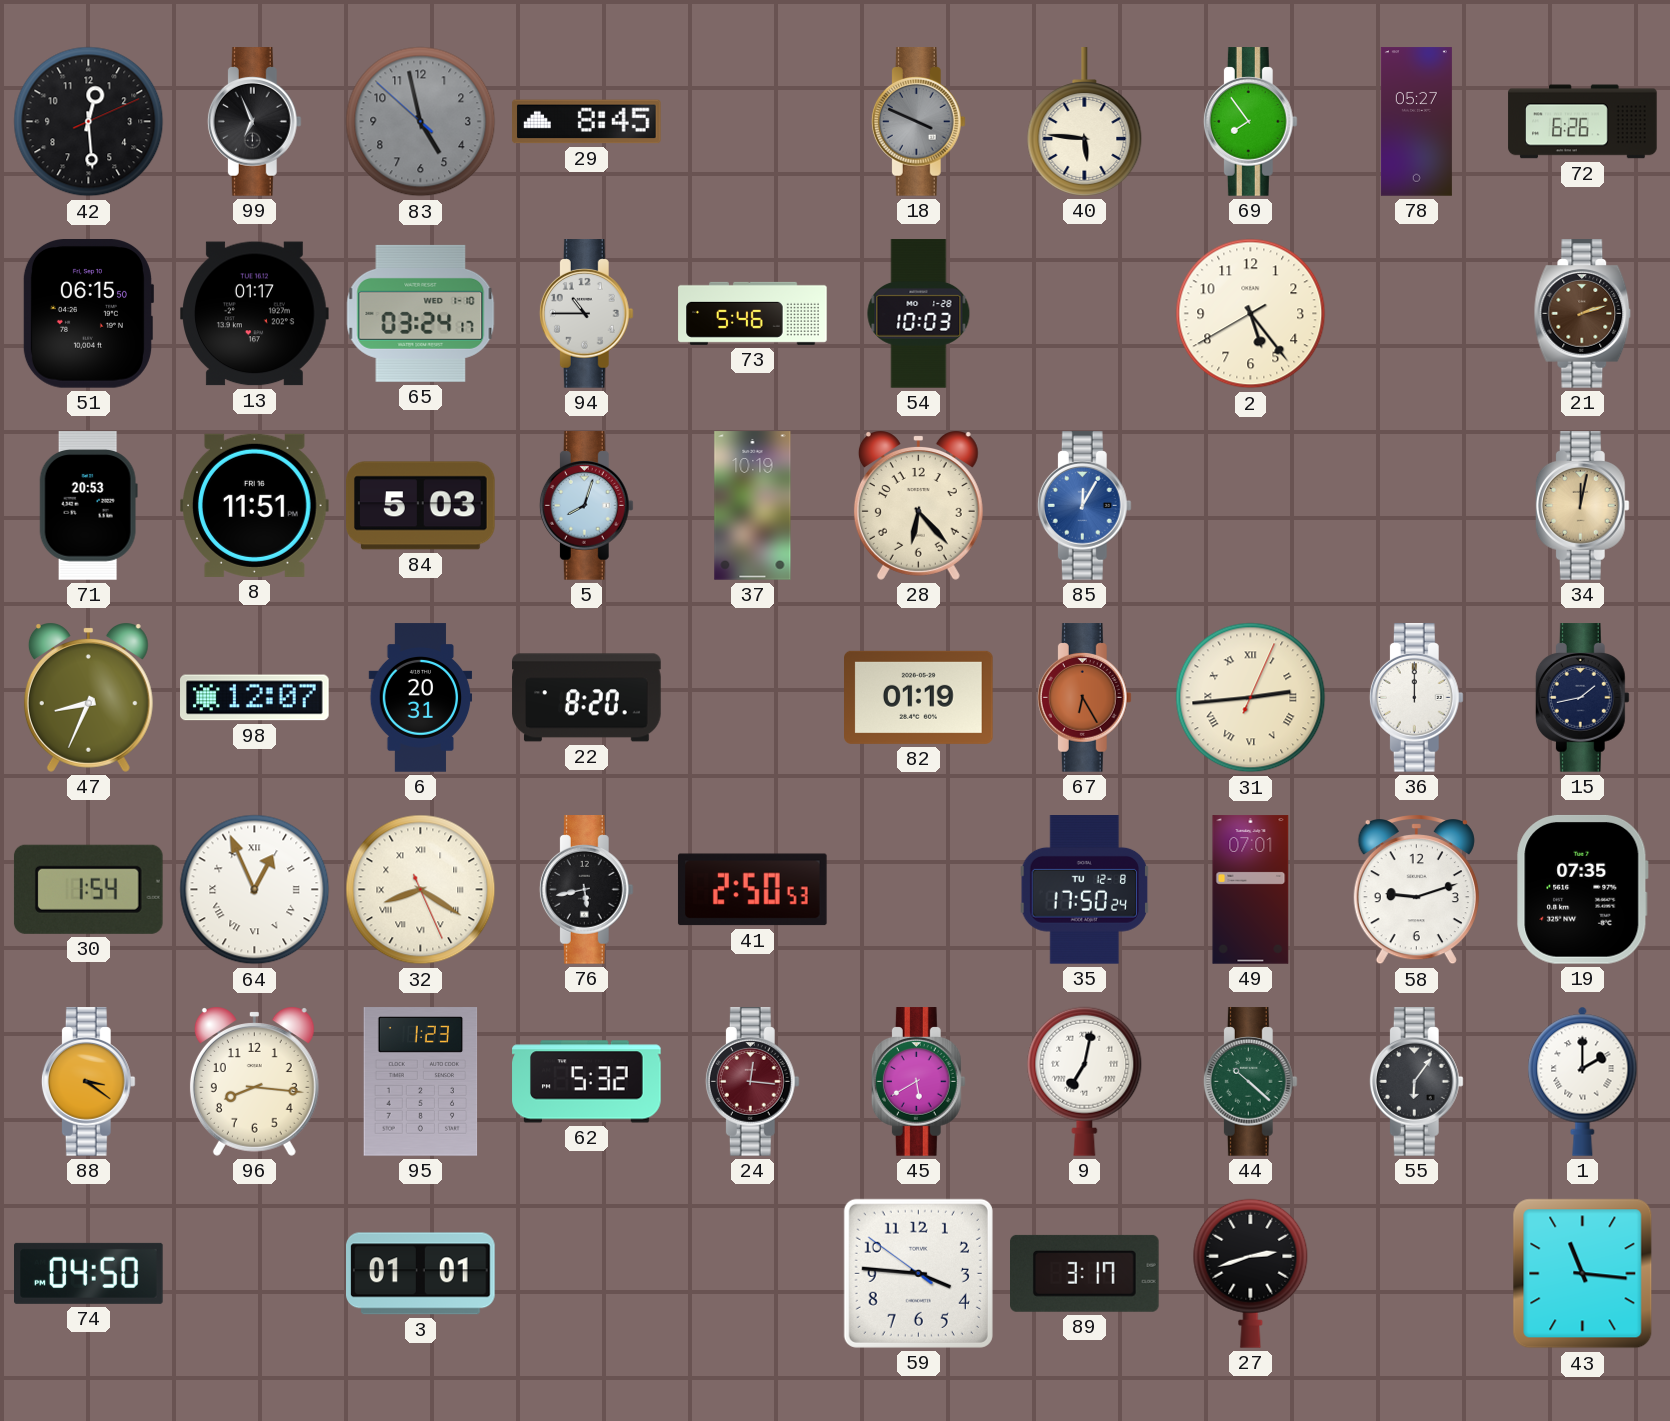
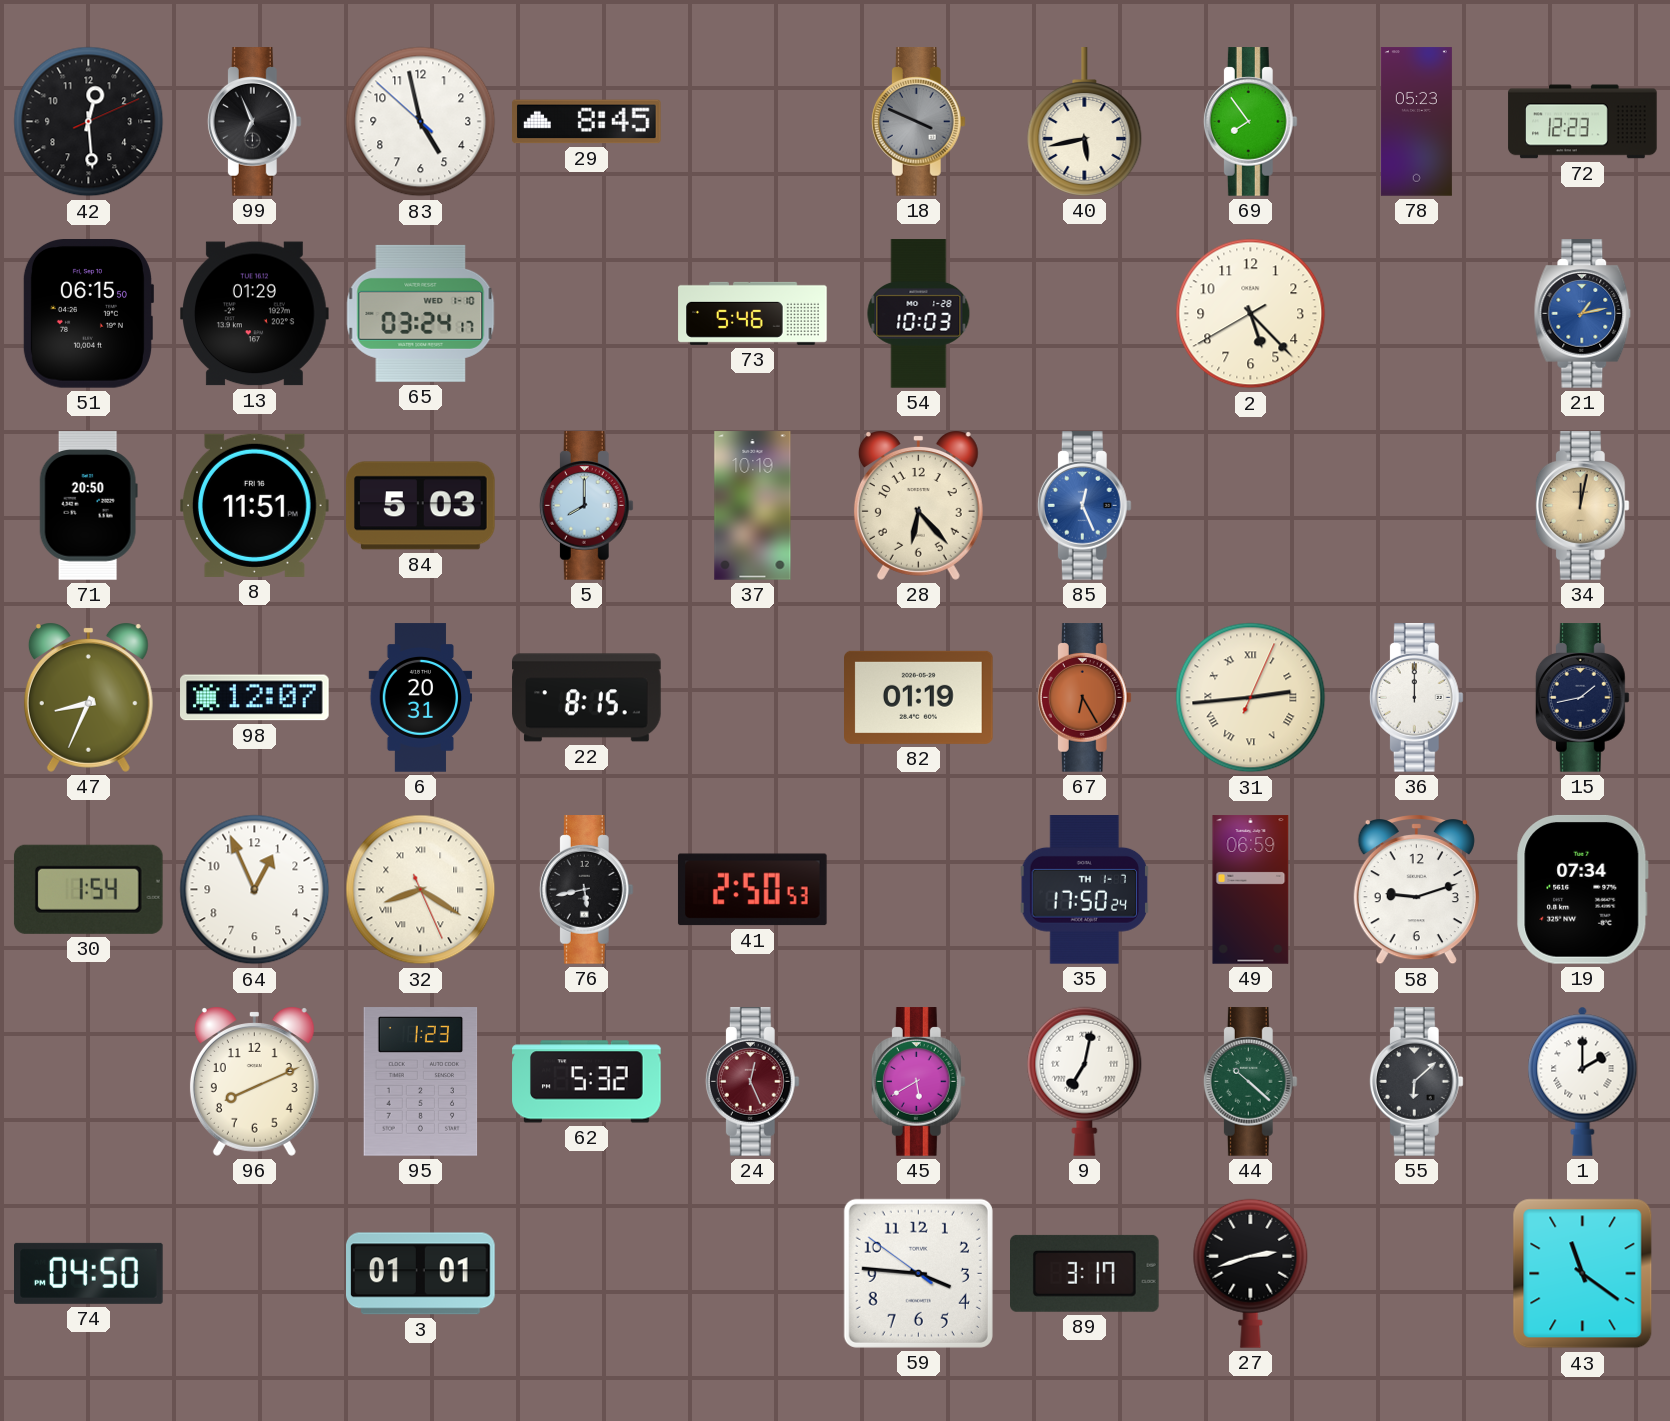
83 dial: grey -> white (421, 122)
40: 5:46 -> 5:43 (1085, 122)
78: 05:27 -> 05:23 (1416, 122)
72: 6:26 -> 12:23 (1583, 122)
13: 01:17 -> 01:29 (255, 314)
94: 10:45 -> none (586, 314)
2: 5:23 -> 5:22 (1251, 314)
21: 2:12 -> 1:13 (1583, 314)
21 dial: brown -> blue (1583, 314)
71: 20:53 -> 20:50 (88, 506)
5: 8:03 -> 8:00 (586, 506)
85: 12:05 -> 12:26 (1084, 506)
22: 8:20 -> 8:15 (587, 698)
64 numerals: Roman -> Arabic (255, 890)
35 date: TU 12-8 -> TH 1-7 (1085, 890)
49: 07:01 -> 06:59 (1251, 890)
19: 07:35 -> 07:34 (1583, 889)
88: 3:21 -> none (88, 1082)
96: 8:16 -> 8:11 (254, 1081)
24: 12:16 -> 12:26 (752, 1082)
55: 6:06 -> 6:08 (1416, 1082)
43: 11:16 -> 11:21 (1583, 1274)
